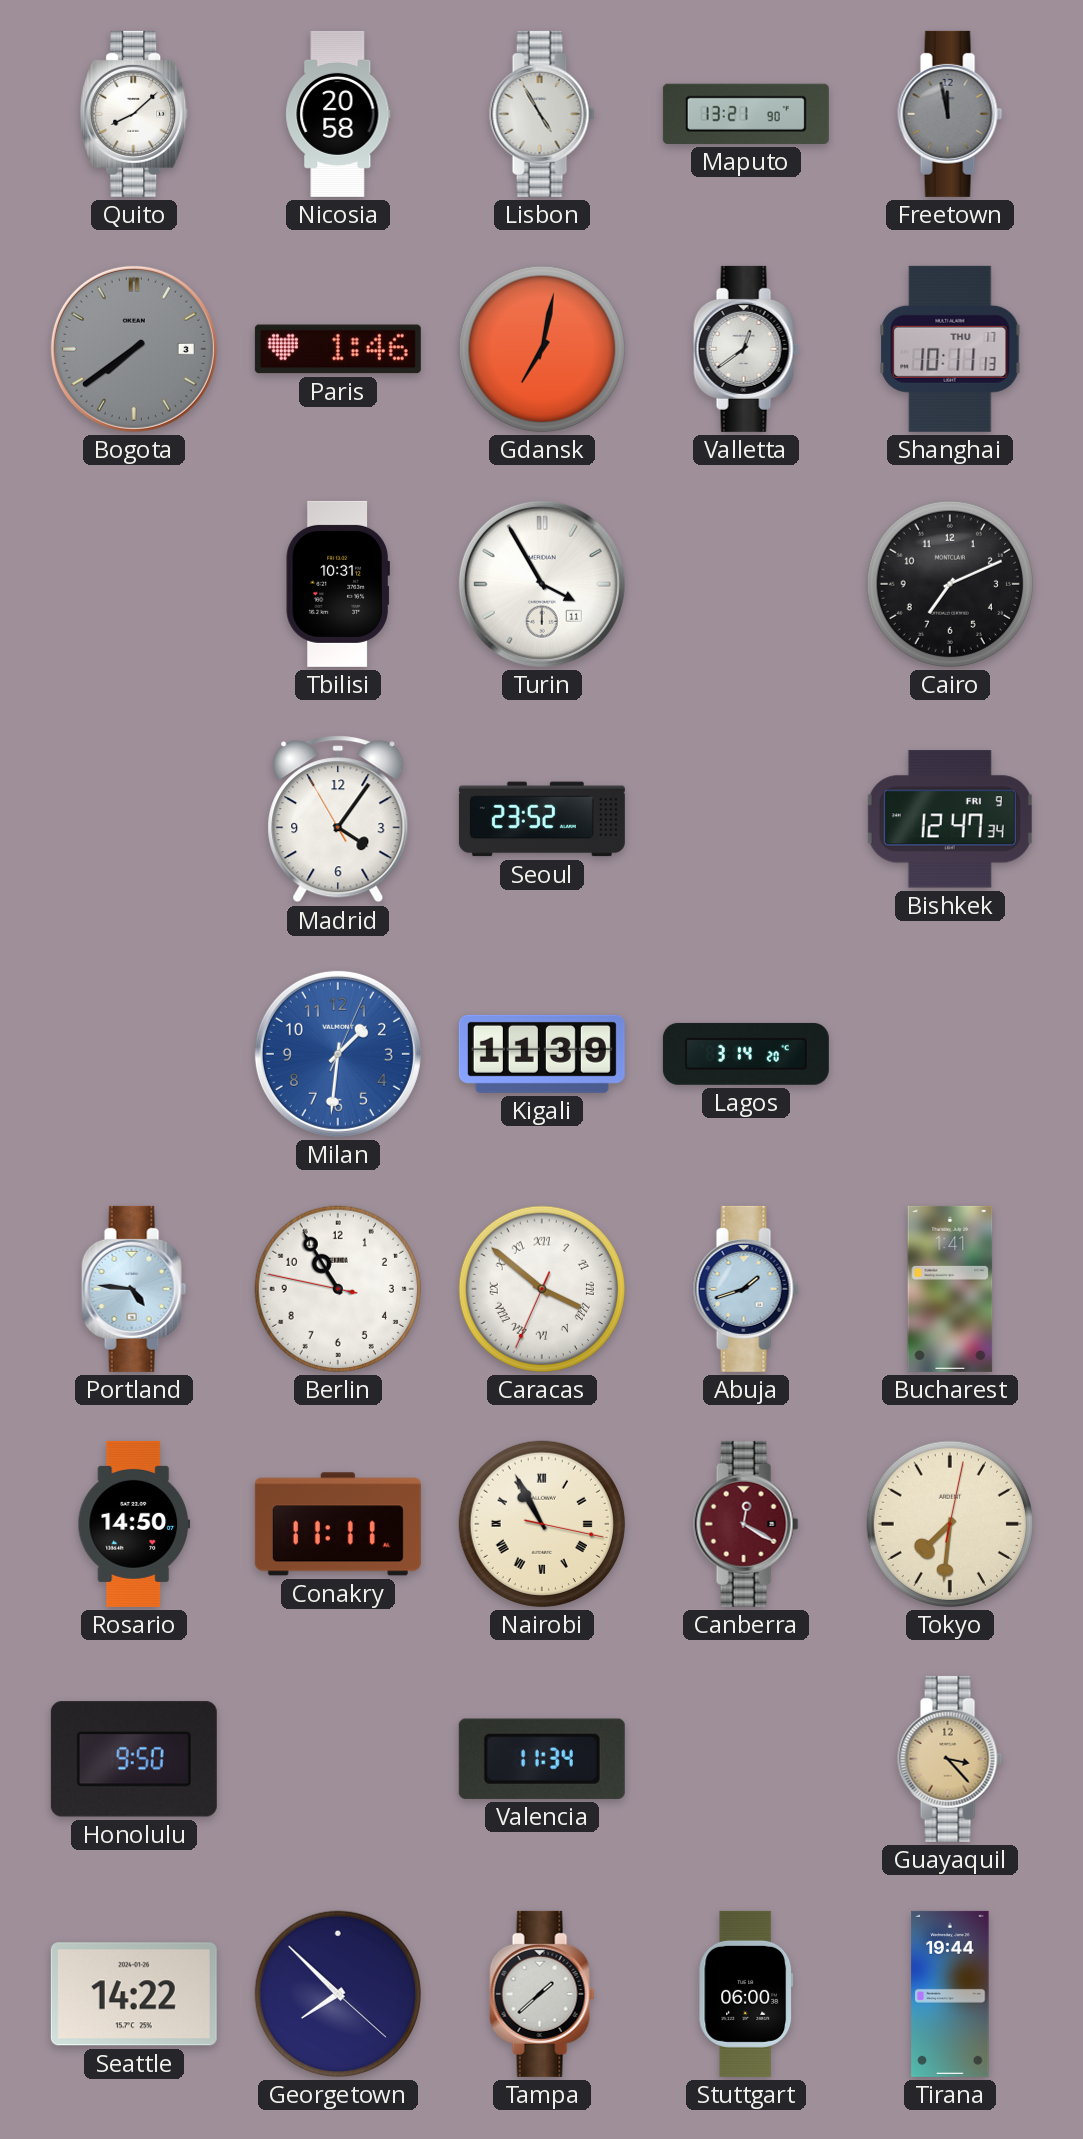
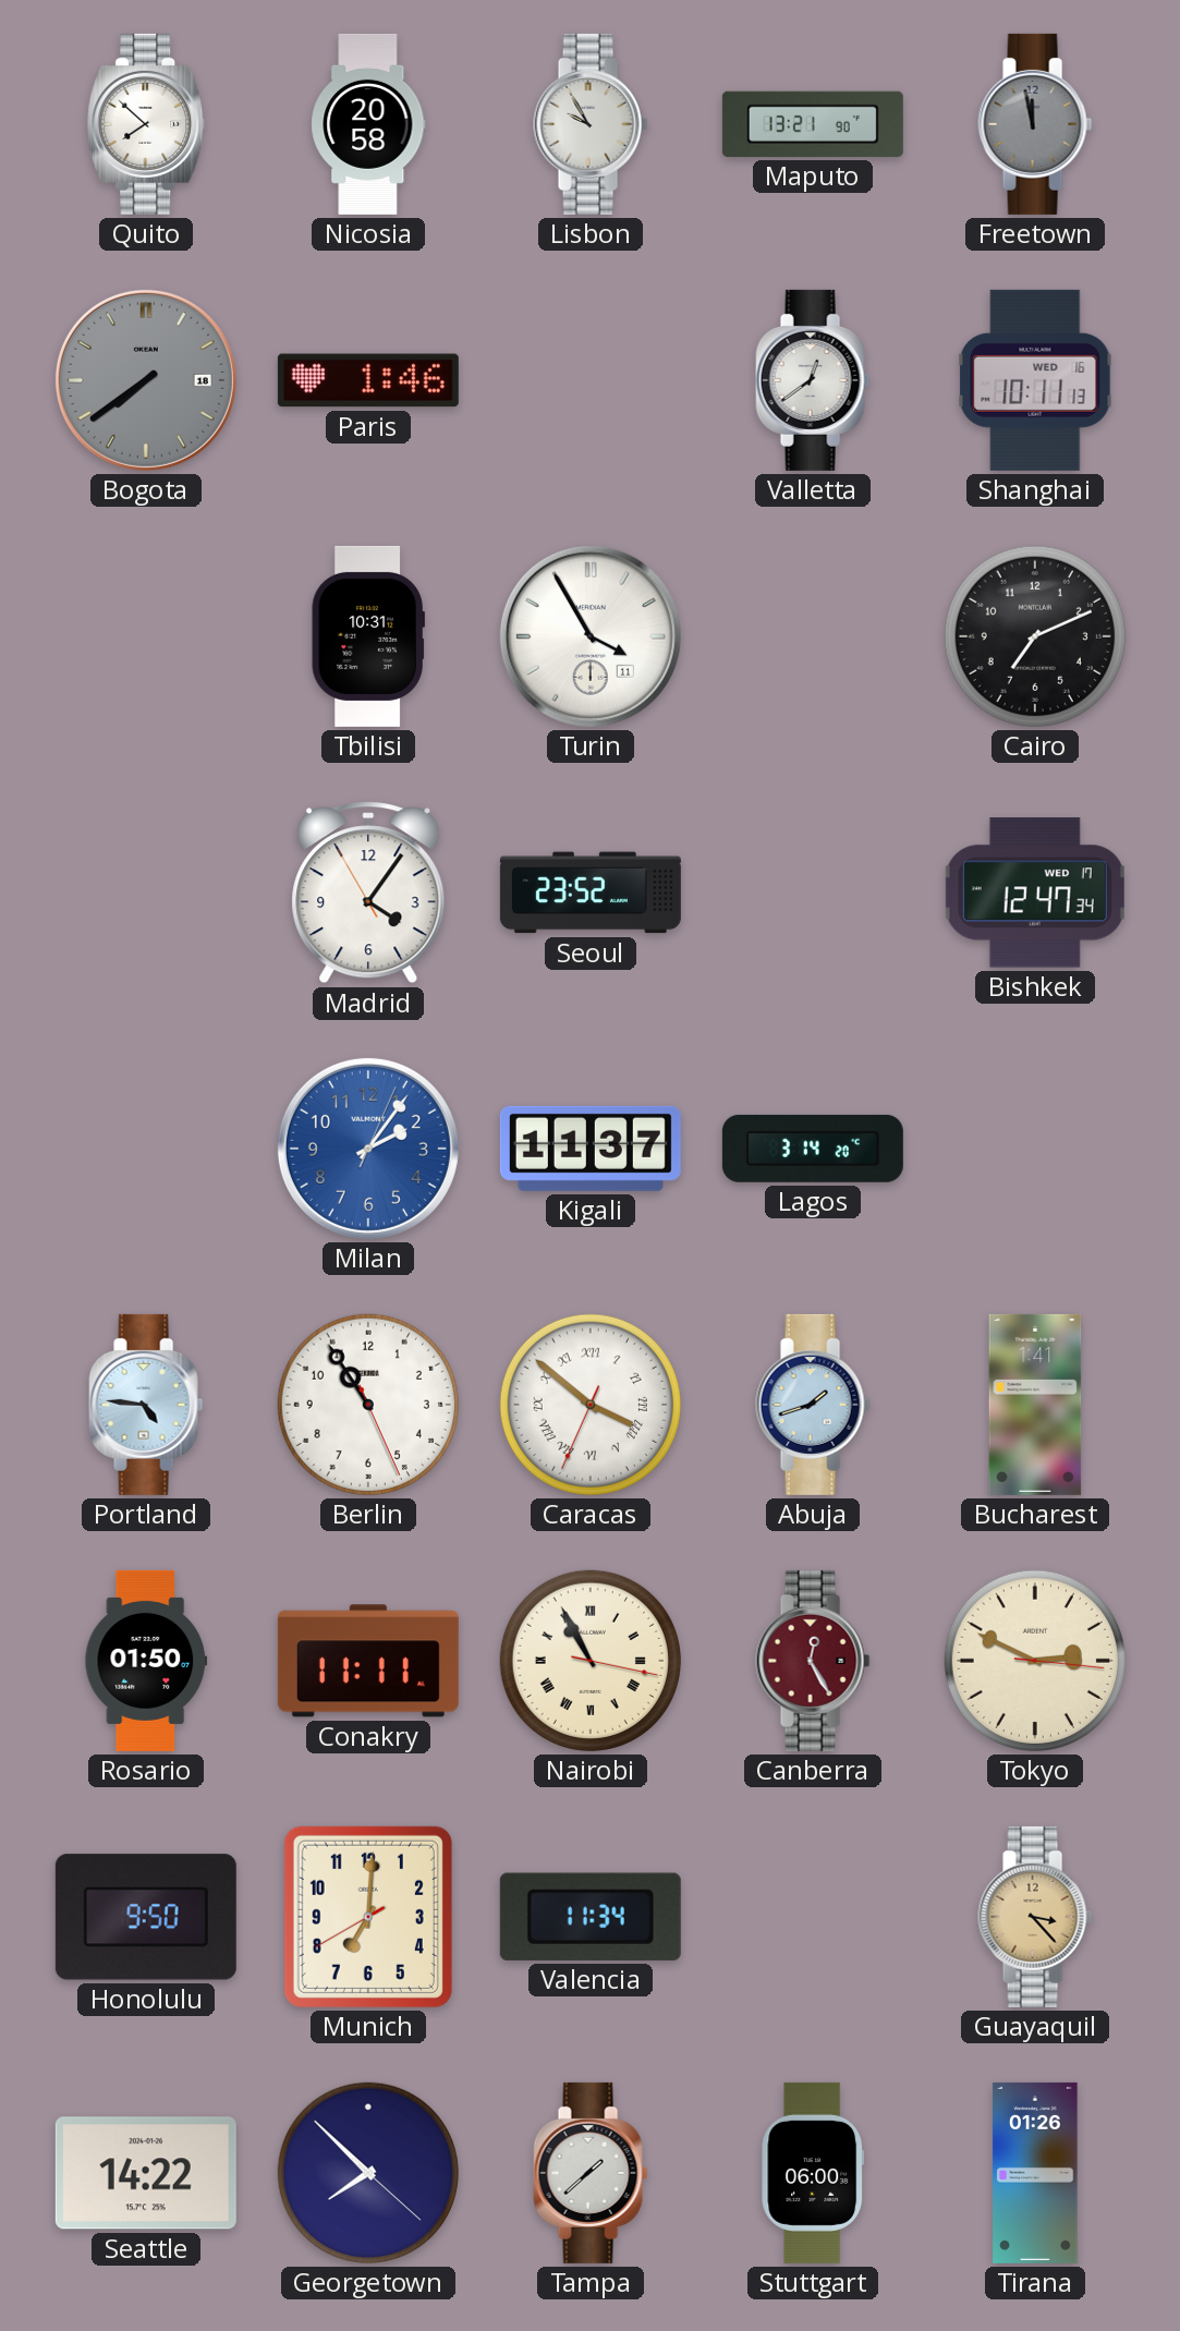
Quito: 8:08 -> 7:52 (146, 124)
Lisbon: 4:55 -> 9:55 (591, 124)
Bogota date: 3 -> 18 (146, 380)
Gdansk: 7:02 -> none (542, 349)
Shanghai date: THU 17 -> WED 16 (1035, 380)
Bishkek date: FRI 9 -> WED 17 (1035, 893)
Milan: 1:31 -> 2:06 (368, 1149)
Kigali: 11:39 -> 11:37 (591, 1149)
Berlin: 10:54:47 -> 10:54:26 (368, 1405)
Rosario: 14:50 -> 01:50 (146, 1661)
Canberra: 12:20 -> 12:25 (813, 1661)
Tokyo: 7:31 -> 2:49 (1035, 1661)
Munich: none -> 7:00 (368, 1917)
Tirana: 19:44 -> 01:26 (1035, 2173)
